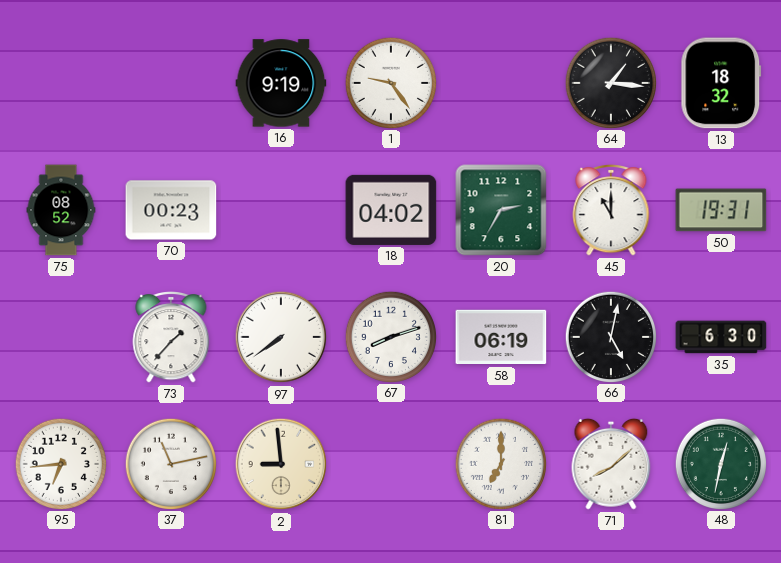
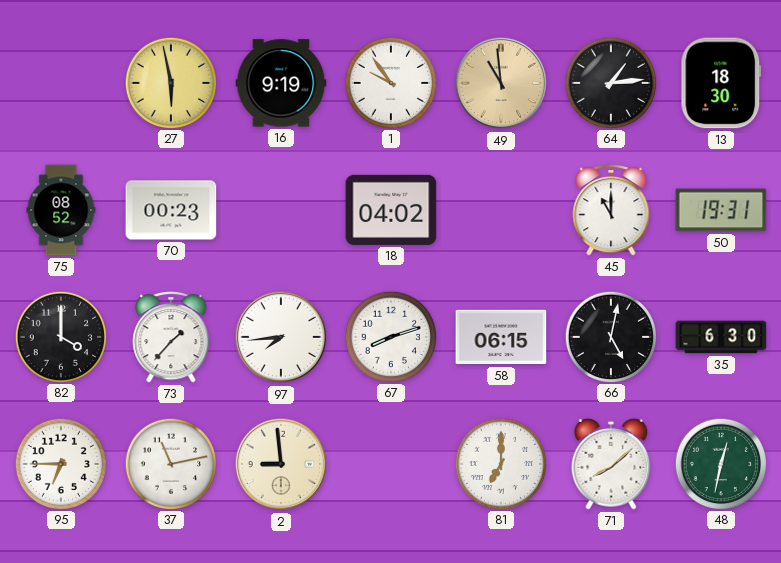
27: none -> 5:58 (170, 82)
1: 9:24 -> 9:54 (390, 82)
49: none -> 10:59 (501, 83)
64: 1:16 -> 1:14 (610, 82)
13: 18:32 -> 18:30 (721, 83)
20: 2:35 -> none (501, 210)
82: none -> 4:00 (60, 336)
97: 7:39 -> 7:44 (281, 337)
58: 06:19 -> 06:15 (501, 337)
95: 6:44 -> 6:45 (60, 463)
